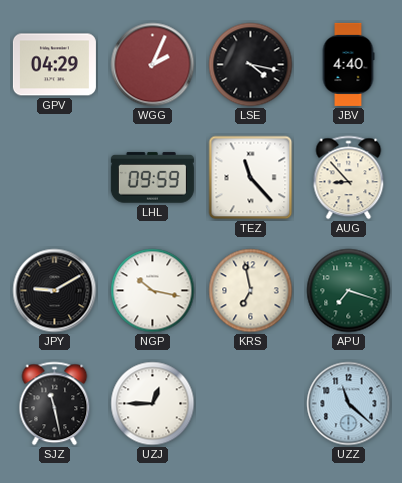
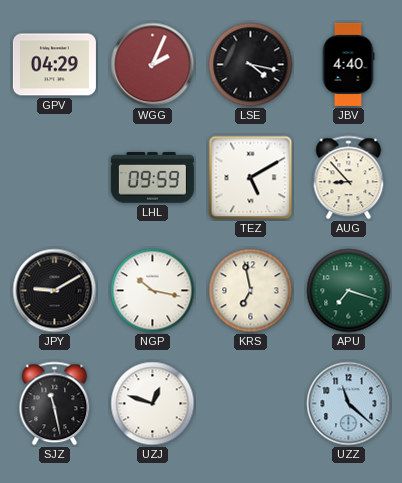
TEZ: 11:23 -> 5:10 (251, 178)
UZJ: 12:45 -> 12:48 (153, 404)
